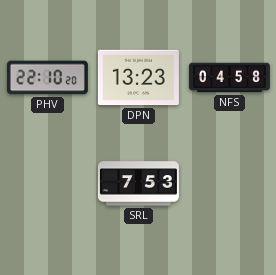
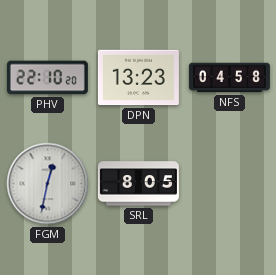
FGM: none -> 12:32 (48, 184)
SRL: 7:53 -> 8:05 (138, 184)
